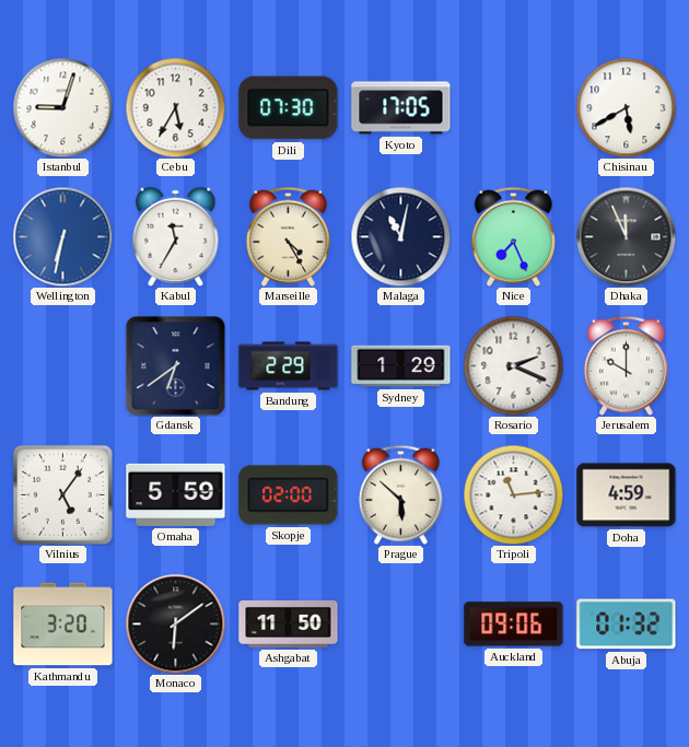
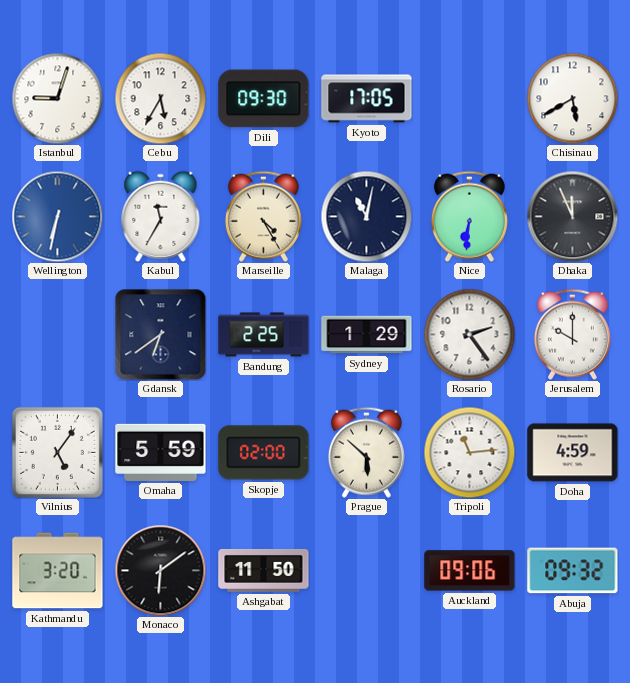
Dili: 07:30 -> 09:30 (264, 99)
Nice: 7:26 -> 6:31 (469, 216)
Bandung: 2:29 -> 2:25 (264, 335)
Rosario: 2:19 -> 2:24 (469, 334)
Abuja: 01:32 -> 09:32 (573, 571)
